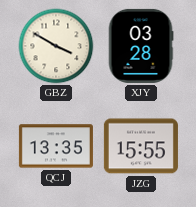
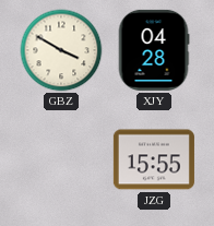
XJY: 03:28 -> 04:28 (154, 50)
QCJ: 13:35 -> none (56, 146)
